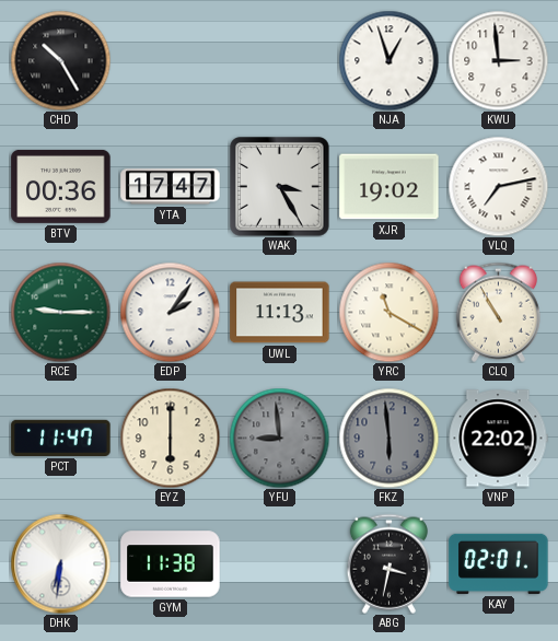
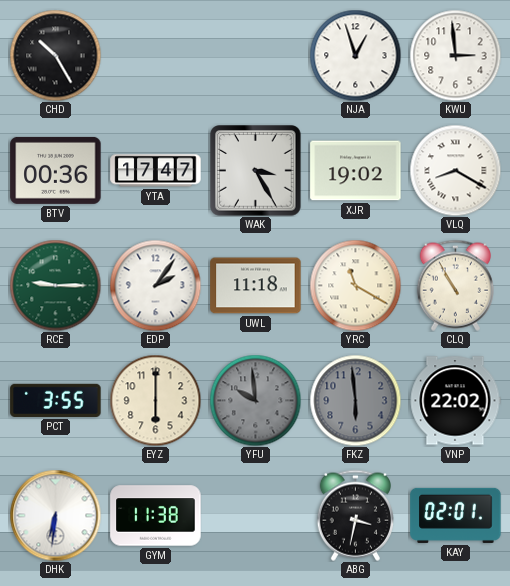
VLQ: 7:13 -> 8:20 (455, 170)
UWL: 11:13 -> 11:18 (256, 286)
PCT: 11:47 -> 3:55 (56, 400)
YFU: 8:59 -> 9:59 (255, 400)
